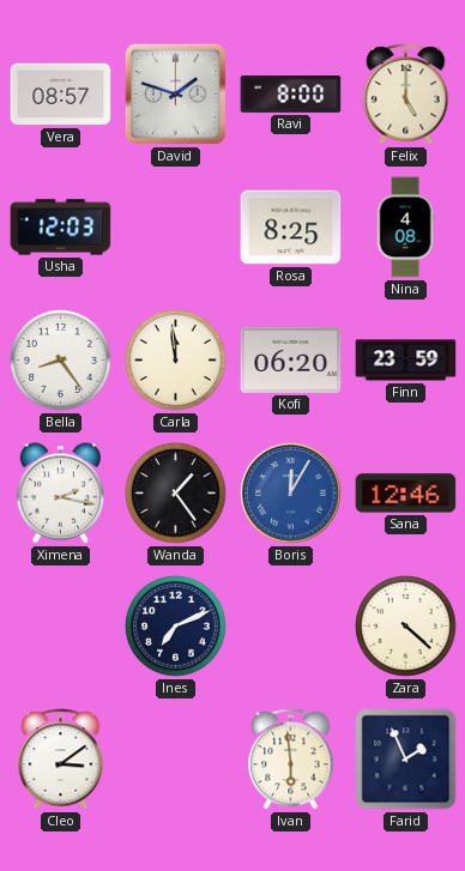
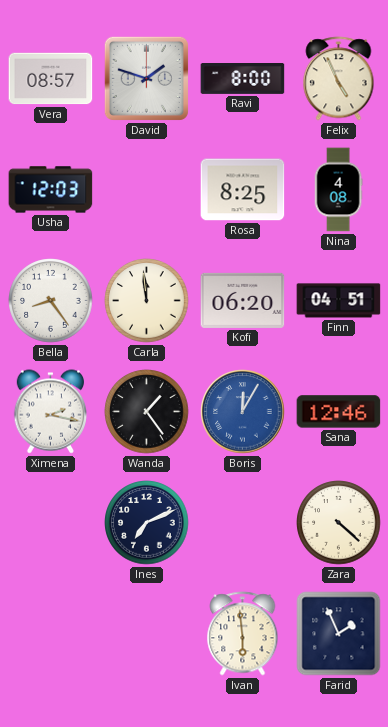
Felix: 5:00 -> 4:56 (339, 79)
Finn: 23:59 -> 04:51 (339, 301)
Cleo: 3:09 -> none (61, 760)
